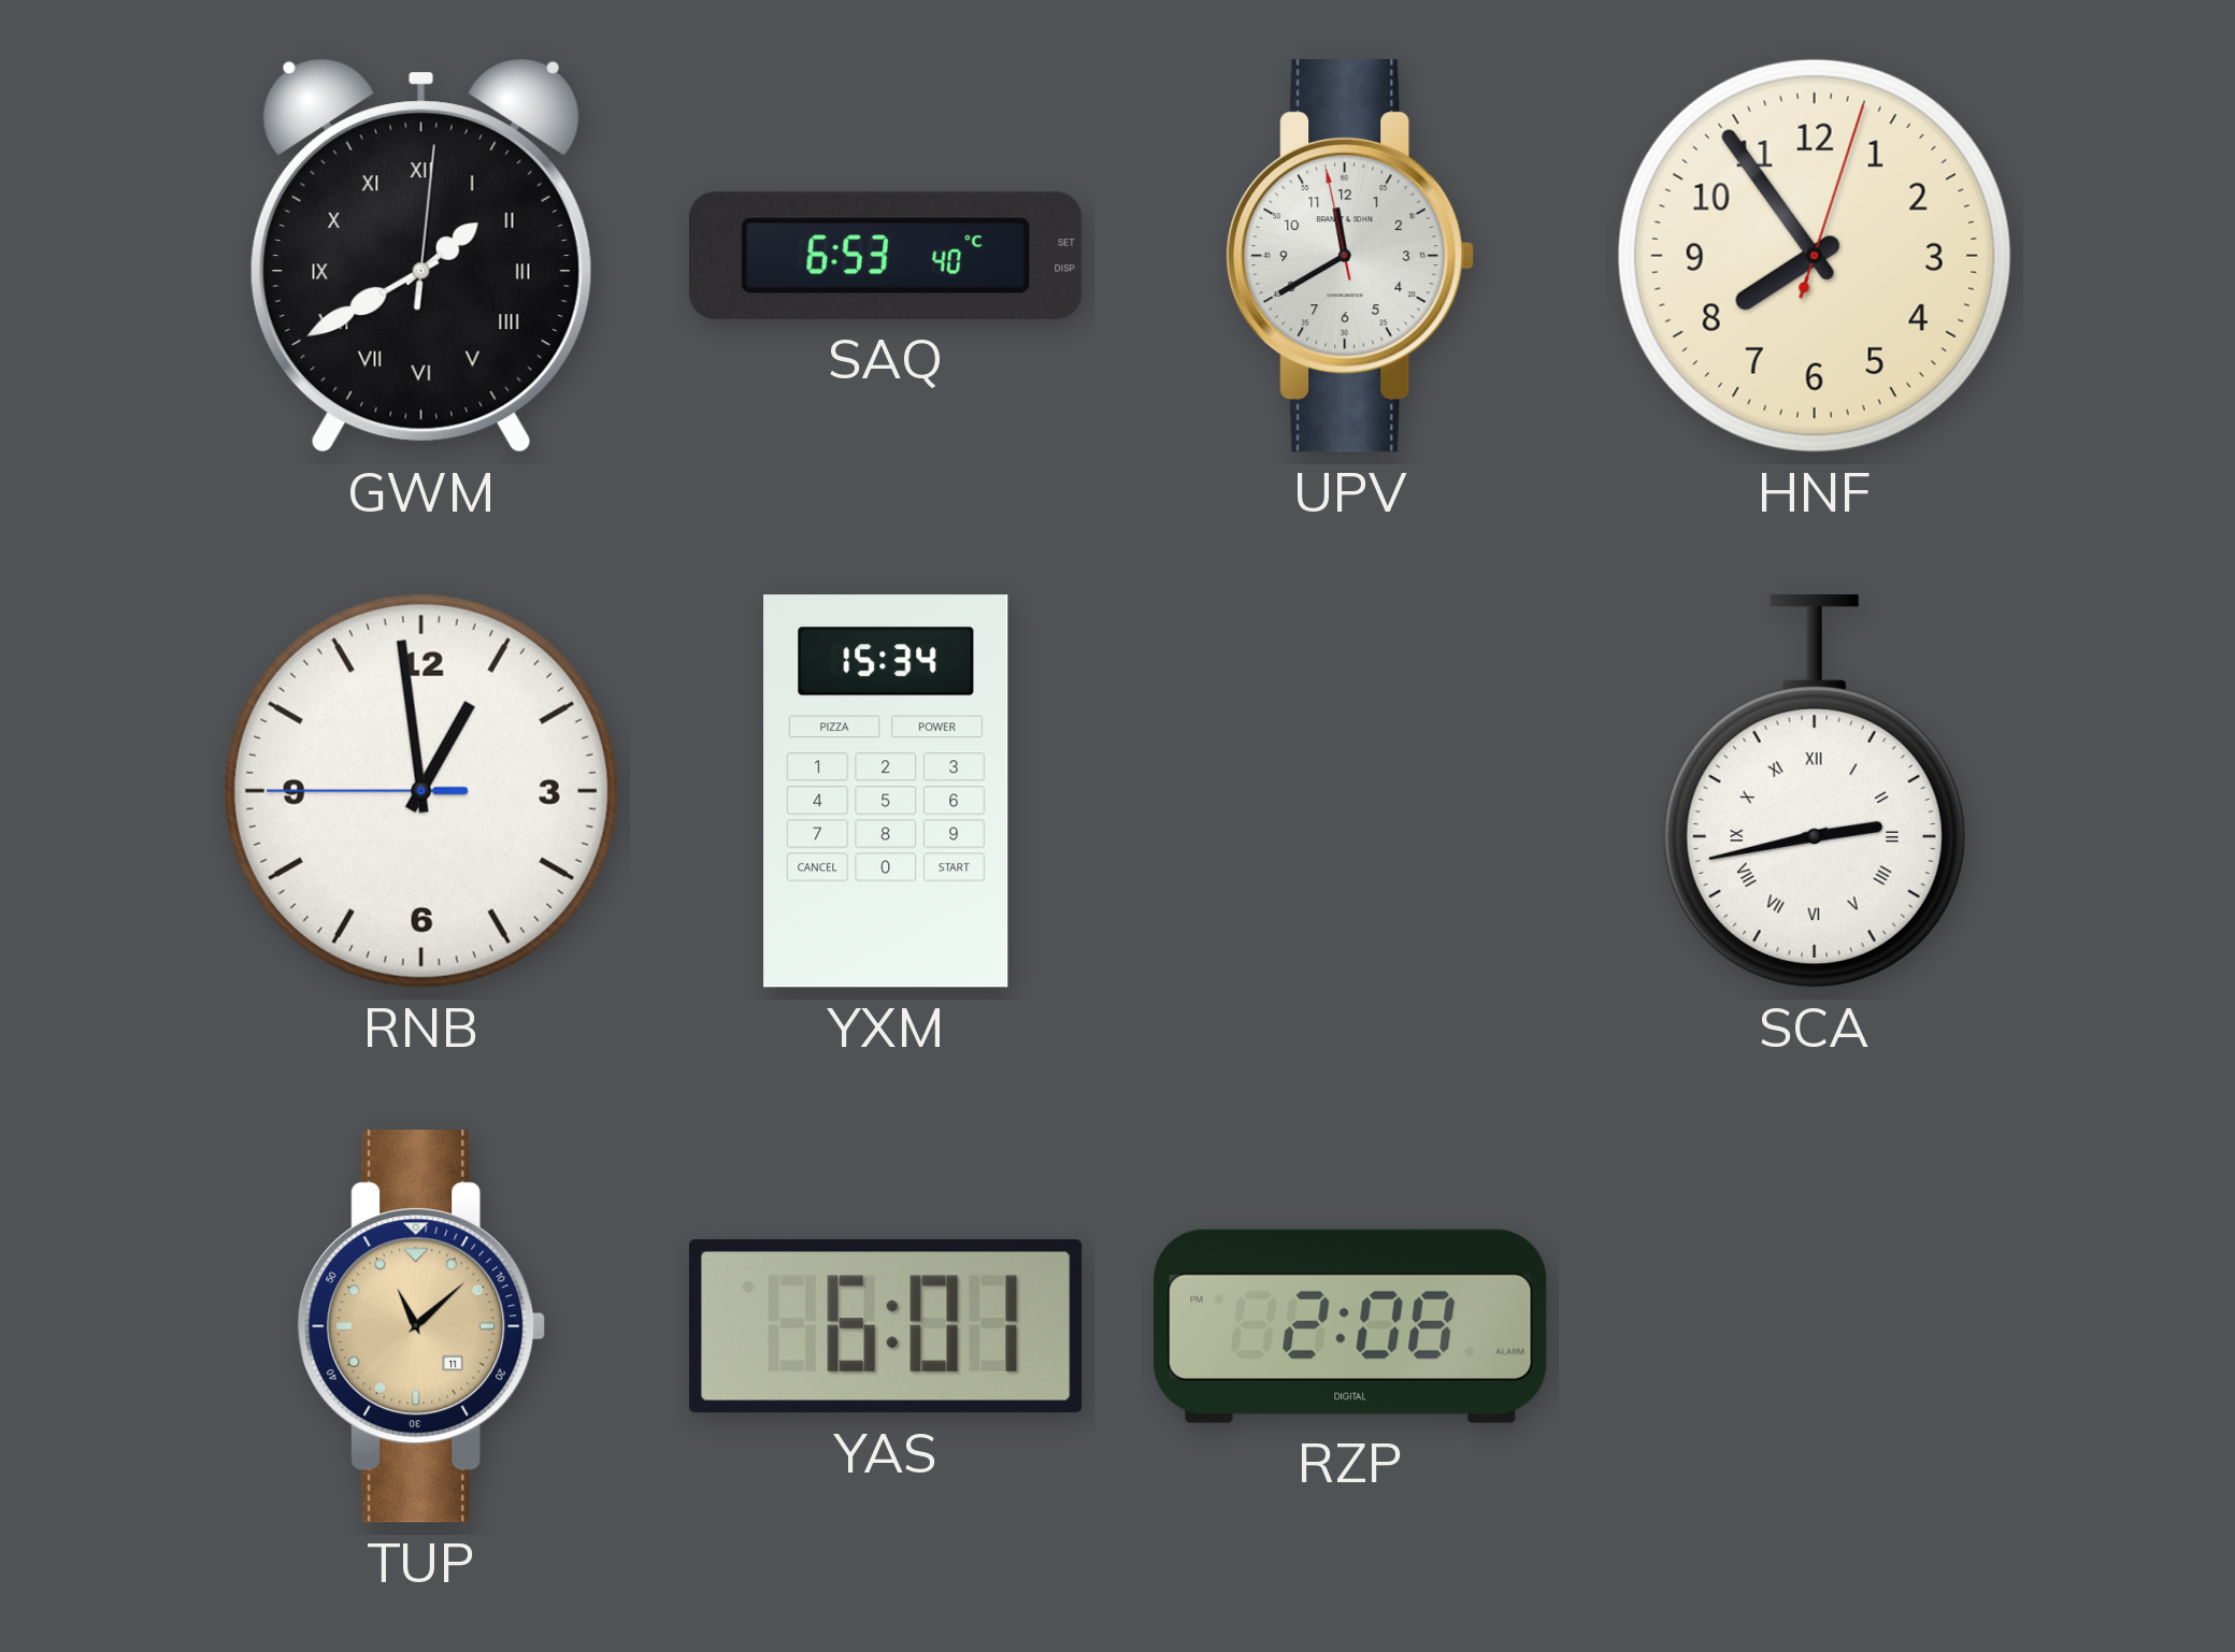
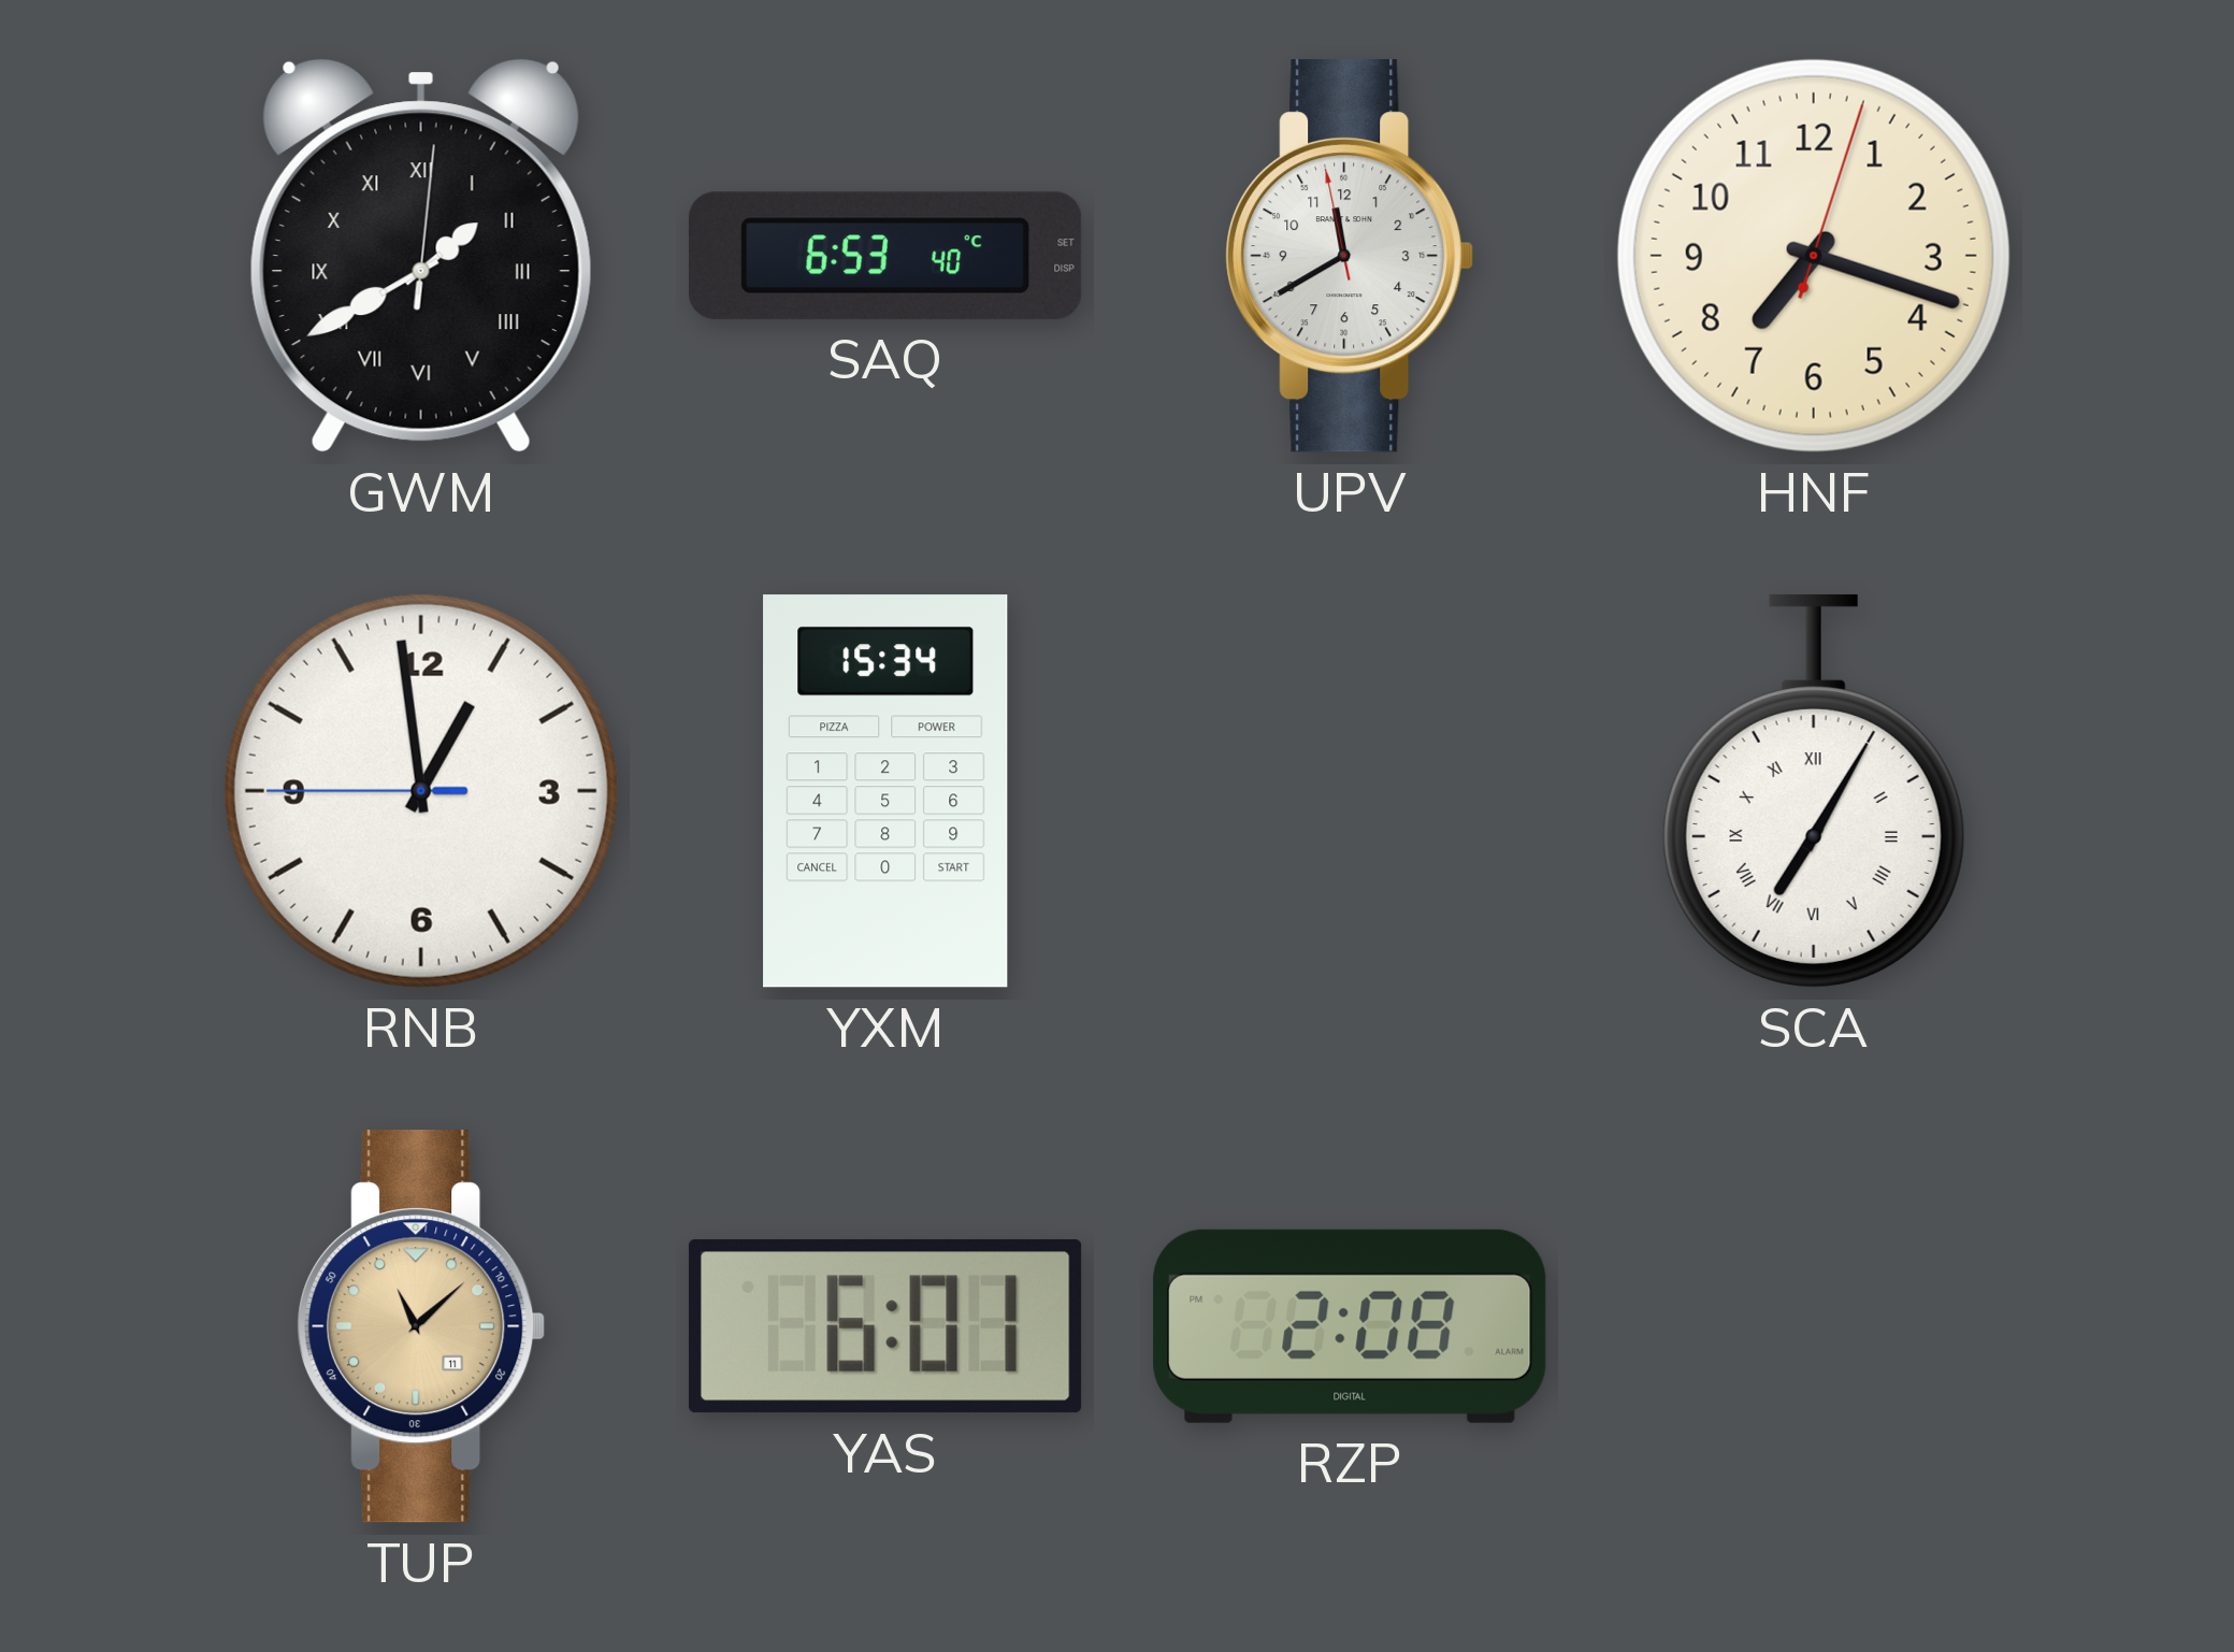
HNF: 7:54 -> 7:18 (1814, 256)
SCA: 2:43 -> 7:05 (1814, 791)
